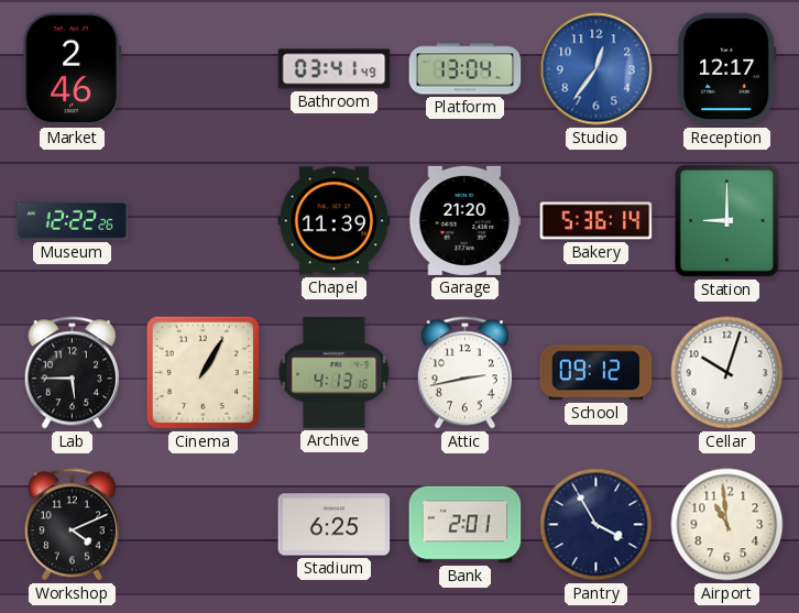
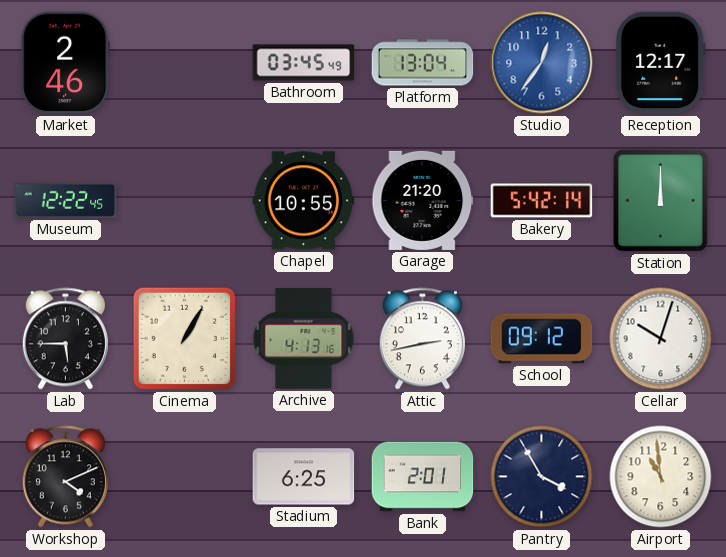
Bathroom: 03:41 -> 03:45 (304, 63)
Museum: 12:22:26 -> 12:22:45 (66, 200)
Chapel: 11:39 -> 10:55 (304, 201)
Bakery: 5:36 -> 5:42 (542, 201)
Station: 9:00 -> 12:00 (660, 200)
